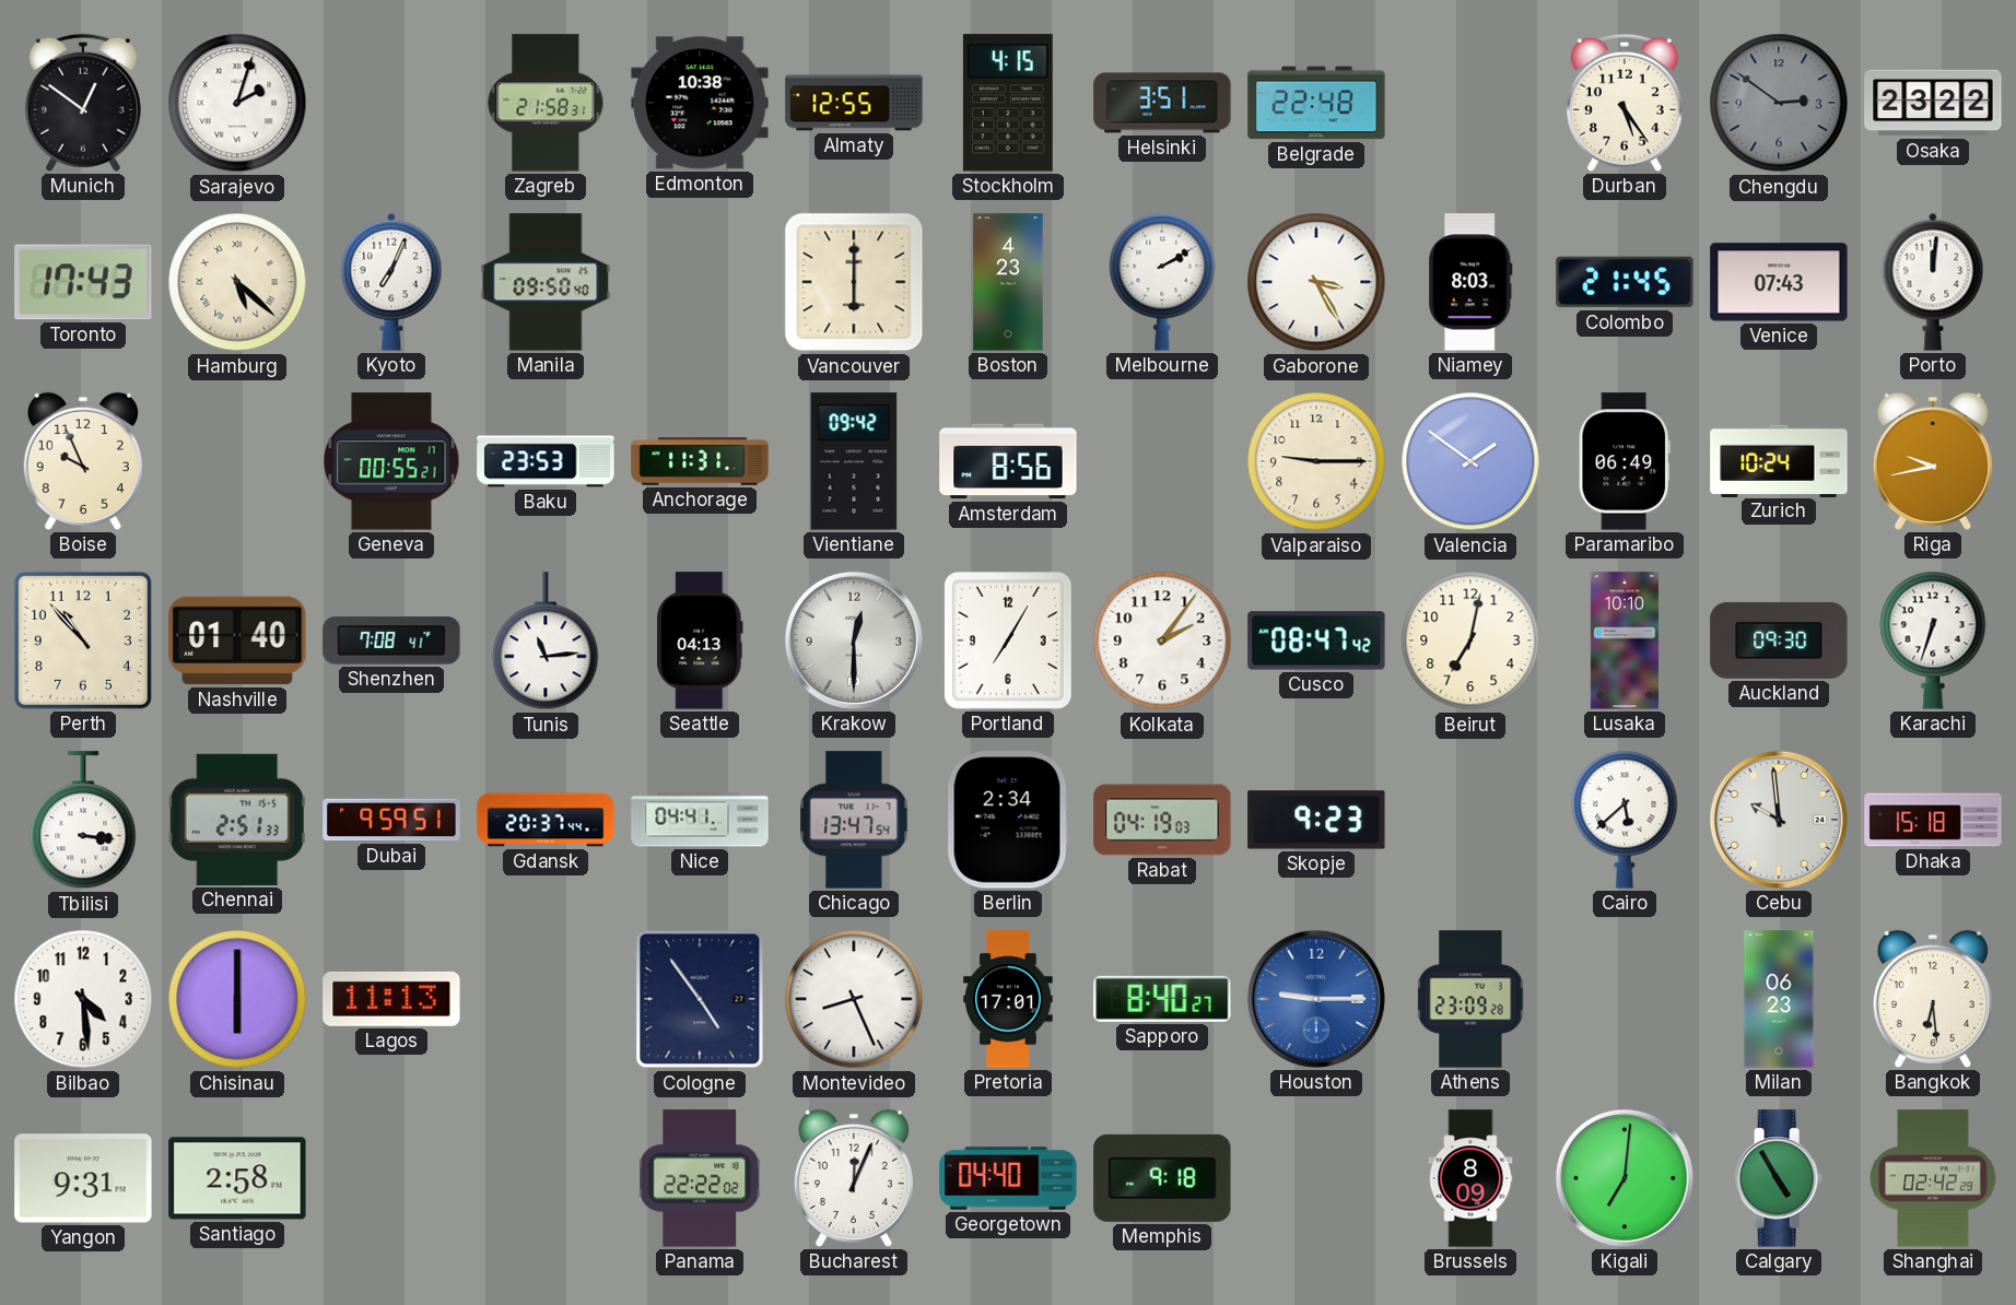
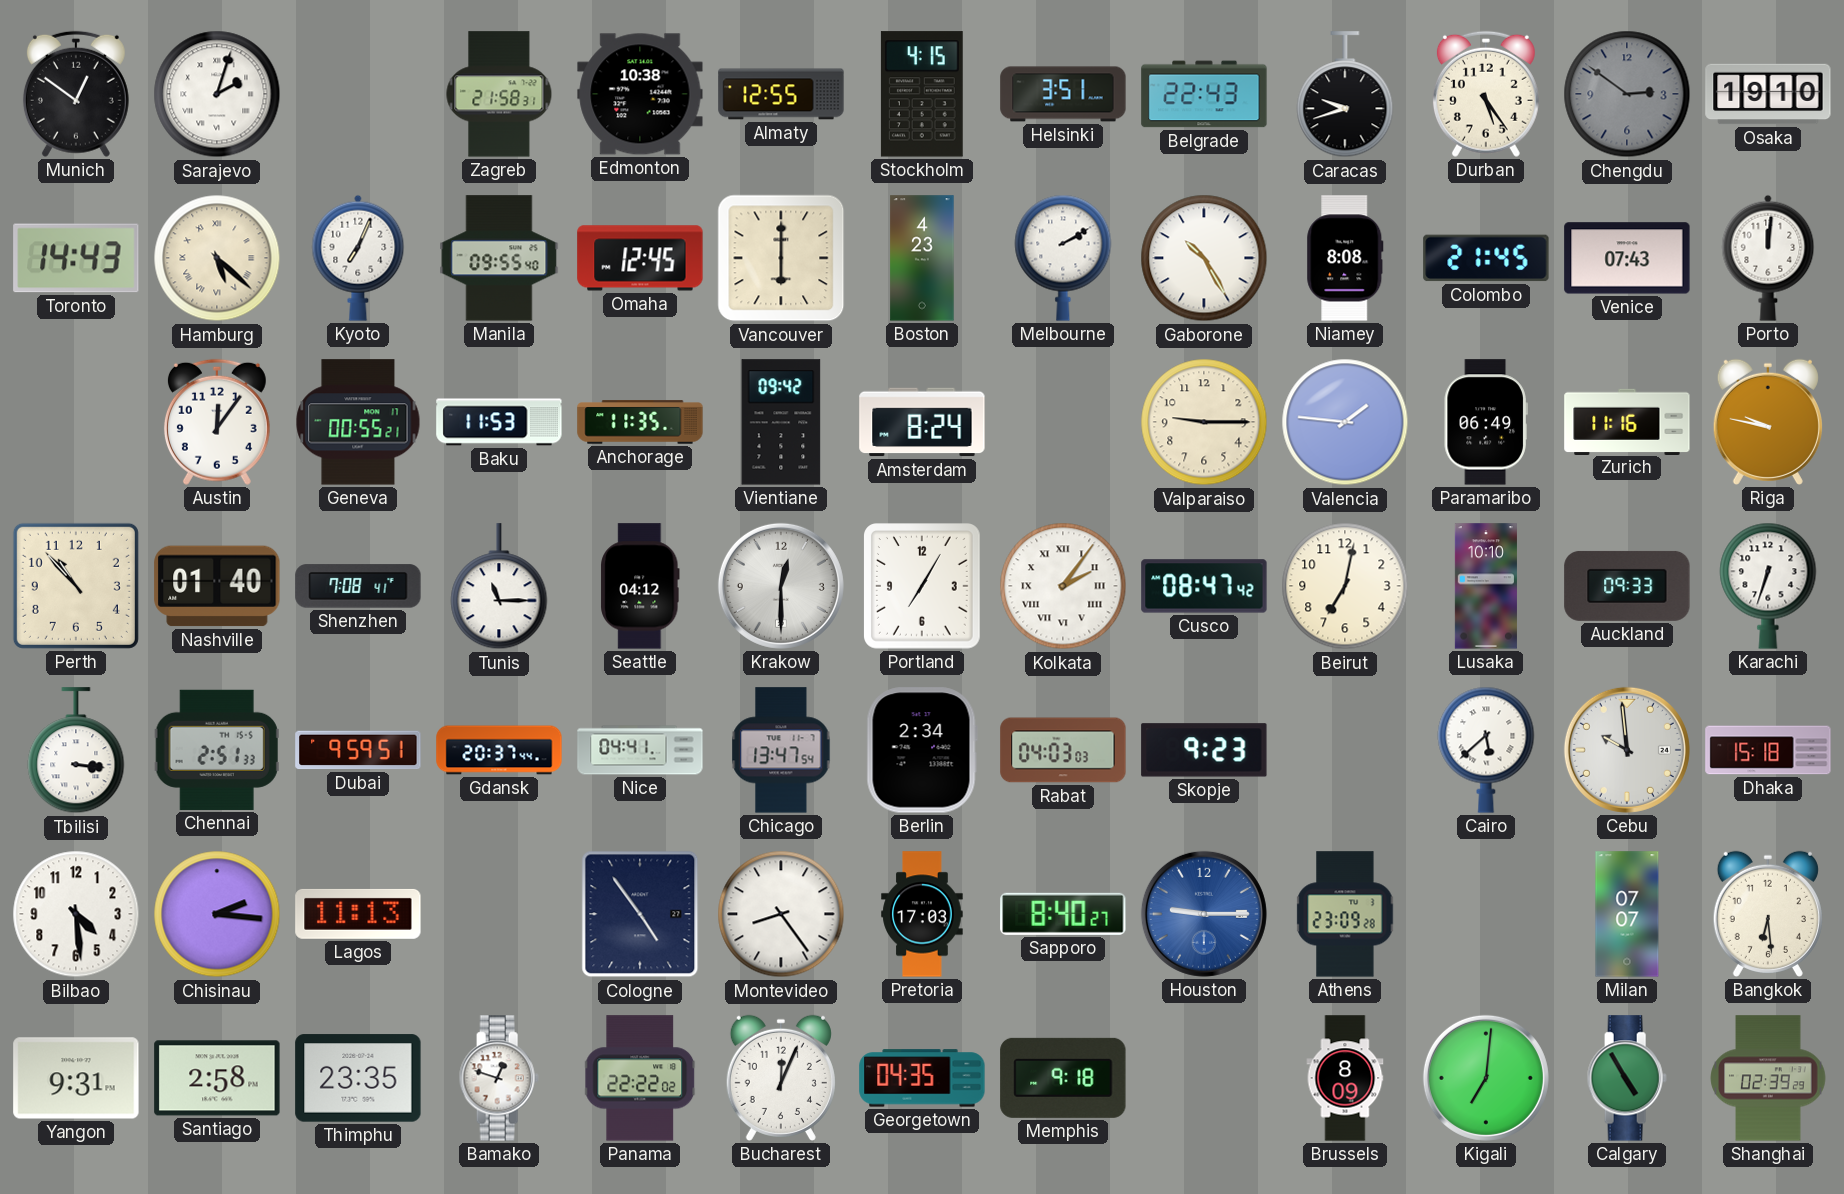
Belgrade: 22:48 -> 22:43 (1204, 94)
Caracas: none -> 9:42 (1345, 95)
Osaka: 23:22 -> 19:10 (1768, 94)
Toronto: 17:43 -> 14:43 (76, 258)
Manila: 09:50 -> 09:55 (499, 258)
Omaha: none -> 12:45 (640, 258)
Gaborone: 3:25 -> 10:25 (1204, 258)
Niamey: 8:03 -> 8:08 (1345, 258)
Boise: 9:56 -> none (83, 461)
Austin: none -> 12:06 (217, 422)
Baku: 23:53 -> 11:53 (499, 422)
Anchorage: 11:31 -> 11:35 (640, 422)
Amsterdam: 8:56 -> 8:24 (922, 422)
Valencia: 1:51 -> 1:46 (1345, 422)
Zurich: 10:24 -> 11:16 (1627, 421)
Riga: 9:43 -> 9:47 (1768, 422)
Tunis: 11:14 -> 11:15 (499, 587)
Seattle: 04:13 -> 04:12 (640, 586)
Kolkata numerals: Arabic -> Roman (1063, 586)
Auckland: 09:30 -> 09:33 (1627, 586)
Rabat: 04:19 -> 04:03 (1063, 750)
Chisinau: 6:00 -> 2:16 (217, 914)
Montevideo: 8:26 -> 8:24 (781, 914)
Pretoria: 17:01 -> 17:03 (922, 914)
Milan: 06:23 -> 07:07 (1627, 914)
Thimphu: none -> 23:35 (358, 1078)
Bamako: none -> 12:48 (499, 1078)
Georgetown: 04:40 -> 04:35 (922, 1078)
Shanghai: 02:42 -> 02:39 (1768, 1078)
